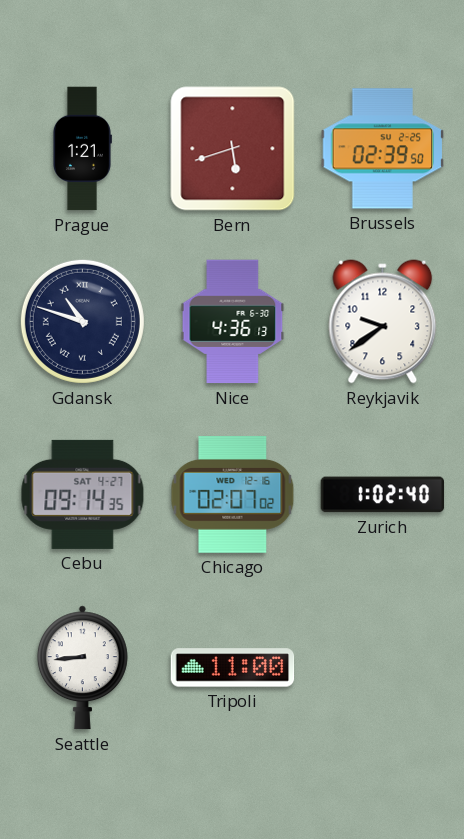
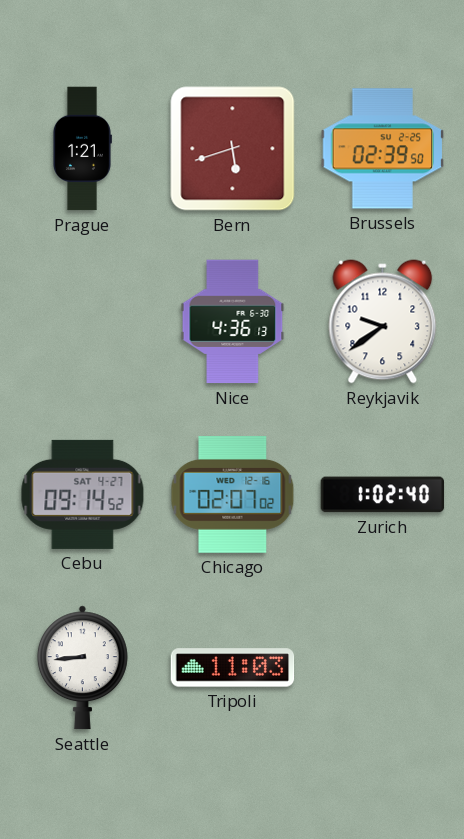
Gdansk: 10:48 -> none (82, 321)
Cebu: 09:14:35 -> 09:14:52 (83, 494)
Tripoli: 11:00 -> 11:03 (233, 668)
